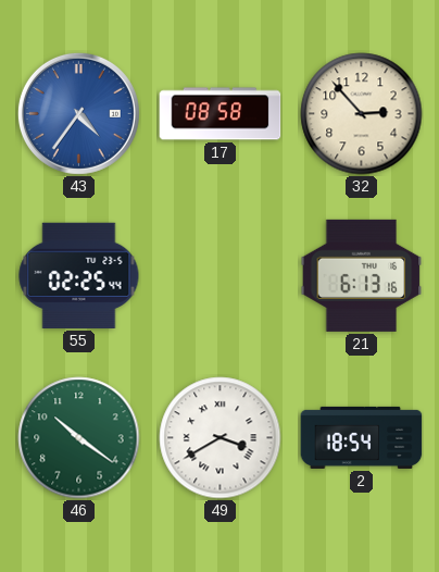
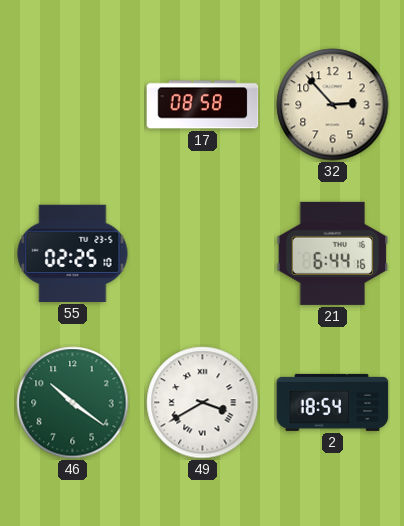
43: 4:36 -> none (78, 113)
55: 02:25:44 -> 02:25:10 (73, 253)
21: 6:13 -> 6:44 (333, 253)
